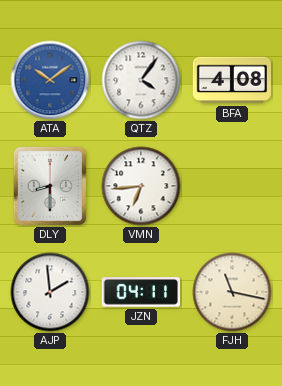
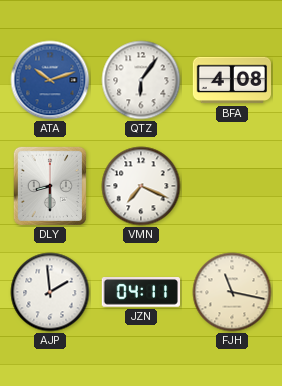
ATA: 10:09 -> 10:12 (50, 80)
QTZ: 4:06 -> 6:06 (141, 80)
VMN: 6:44 -> 7:19 (141, 186)
